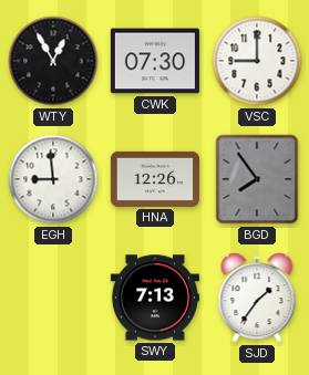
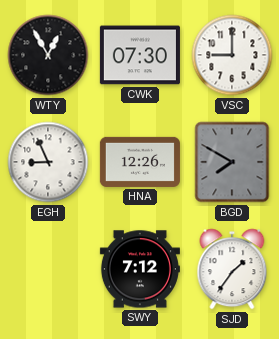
EGH: 8:59 -> 8:56 (48, 162)
BGD: 7:54 -> 7:50 (232, 162)
SWY: 7:13 -> 7:12 (140, 269)
